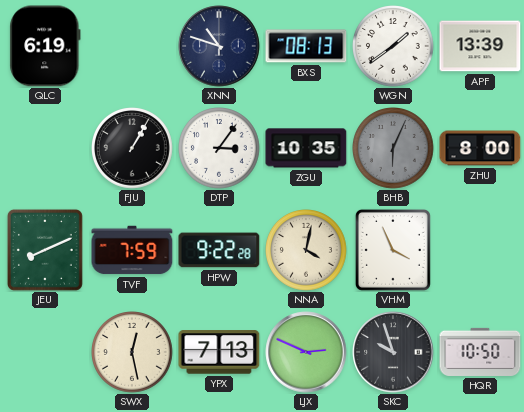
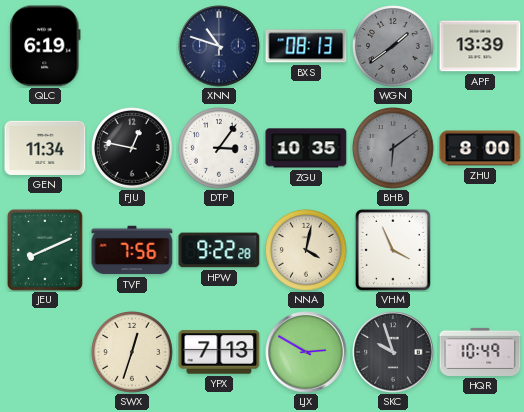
WGN dial: white -> grey (394, 47)
GEN: none -> 11:34 (45, 148)
FJU: 1:05 -> 12:47 (133, 149)
BHB: 6:04 -> 6:09 (394, 149)
TVF: 7:59 -> 7:56 (132, 250)
SWX: 12:28 -> 12:33 (133, 353)
LJX: 2:49 -> 2:50 (306, 352)
HQR: 10:50 -> 10:49 (480, 352)
